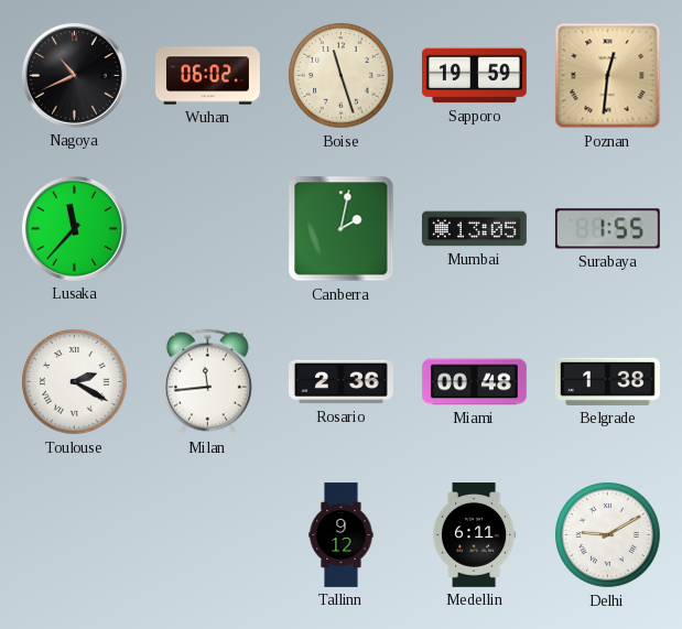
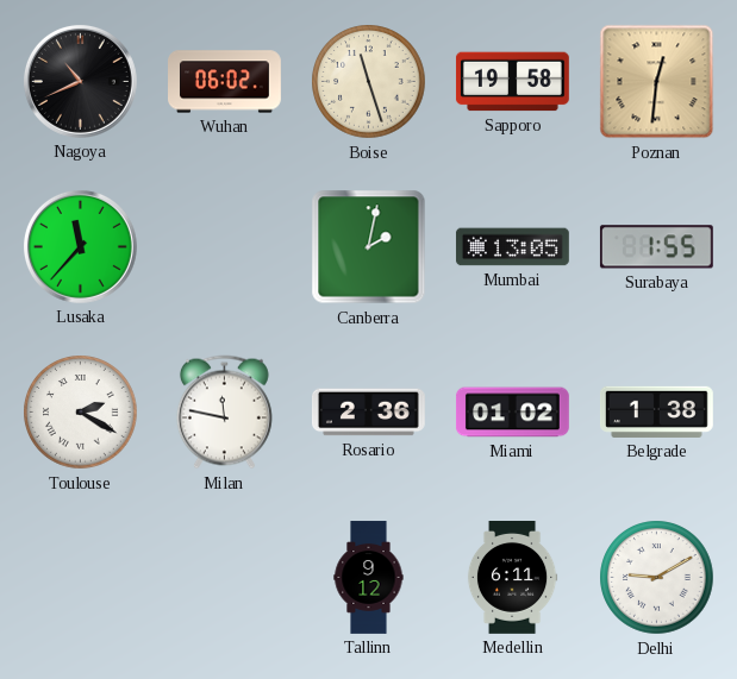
Sapporo: 19:59 -> 19:58 (512, 82)
Milan: 11:44 -> 11:47 (224, 413)
Miami: 00:48 -> 01:02 (512, 413)
